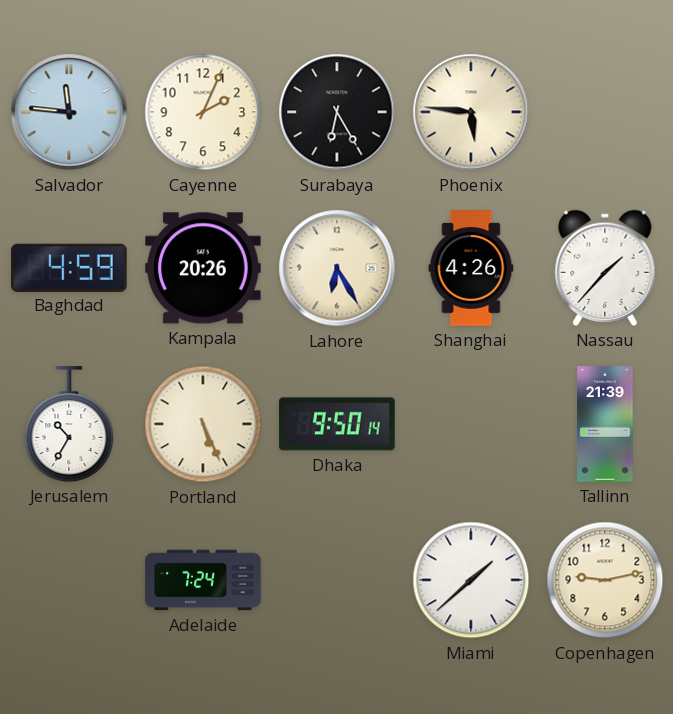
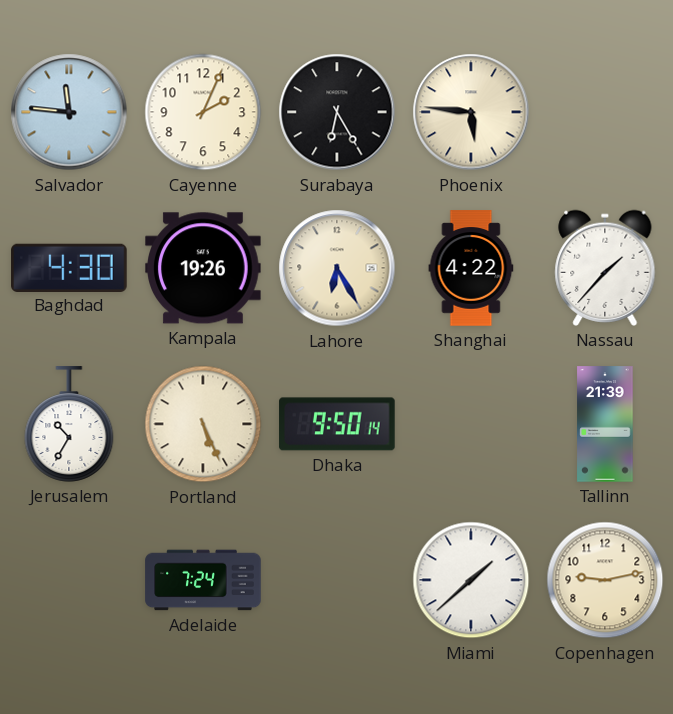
Baghdad: 4:59 -> 4:30 (69, 267)
Kampala: 20:26 -> 19:26 (203, 268)
Shanghai: 4:26 -> 4:22 (471, 268)
